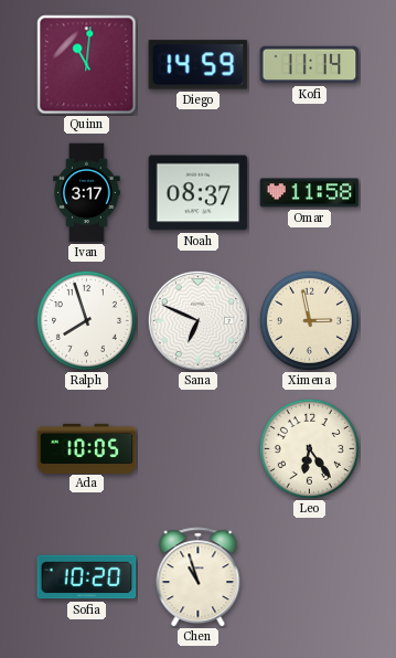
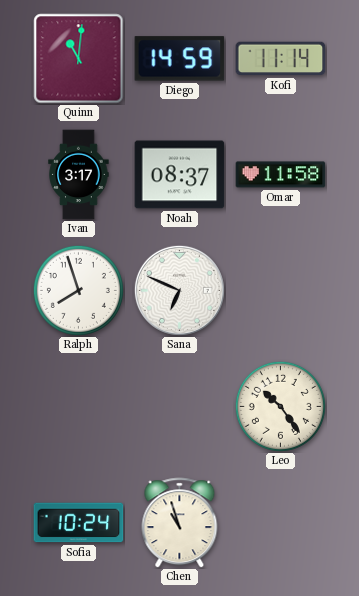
Ximena: 2:58 -> none (309, 320)
Ada: 10:05 -> none (87, 448)
Leo: 6:24 -> 10:24 (280, 406)
Sofia: 10:20 -> 10:24 (79, 523)
